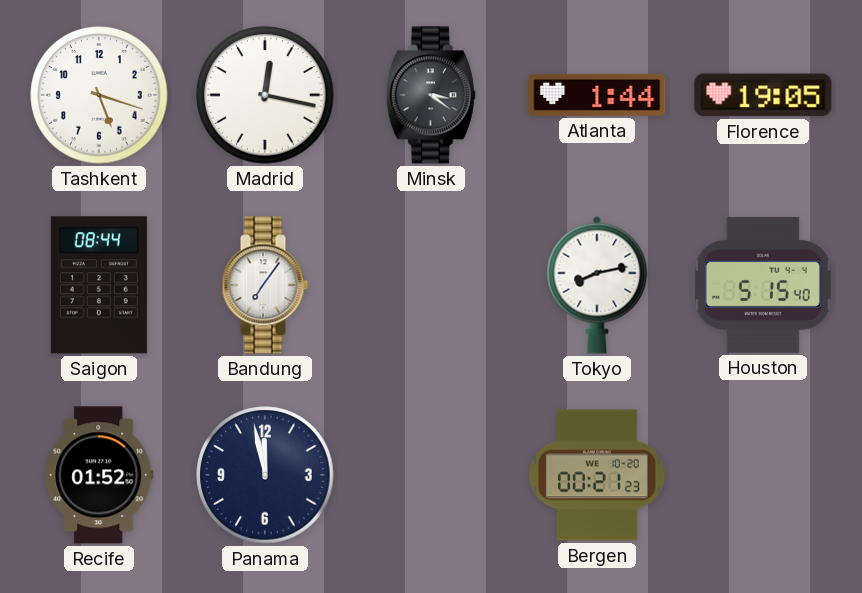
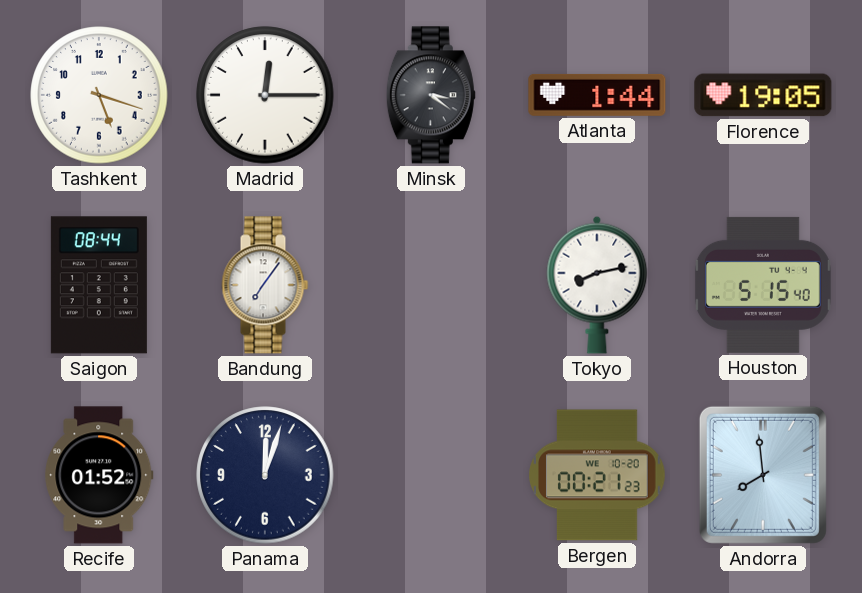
Madrid: 12:17 -> 12:15 (265, 95)
Panama: 11:58 -> 12:03 (265, 475)
Andorra: none -> 7:59 (763, 475)
